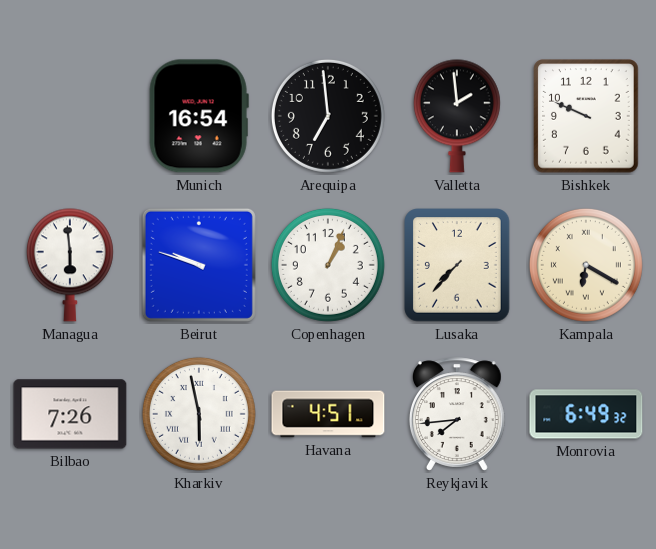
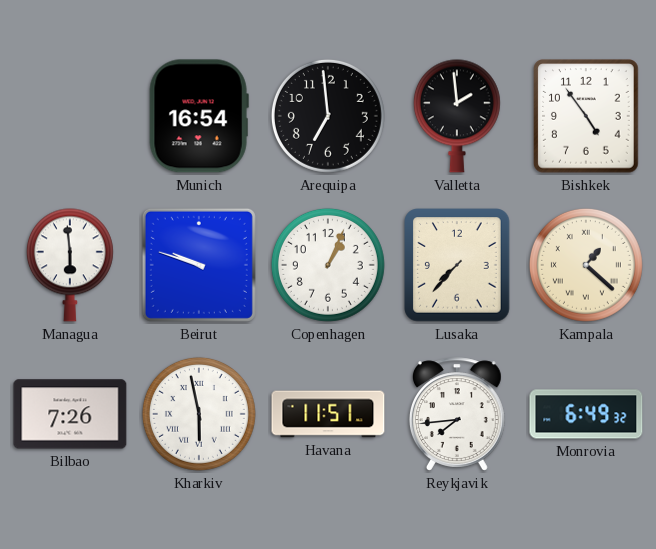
Bishkek: 9:49 -> 4:54 (586, 116)
Kampala: 6:20 -> 1:22 (586, 265)
Havana: 4:51 -> 11:51 (328, 414)
